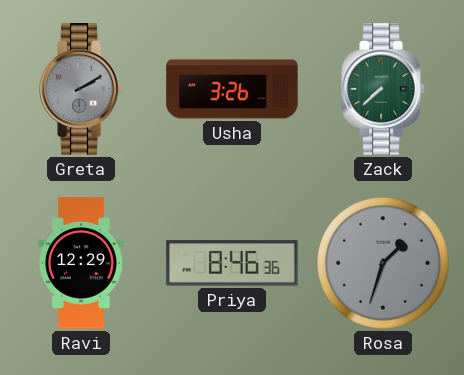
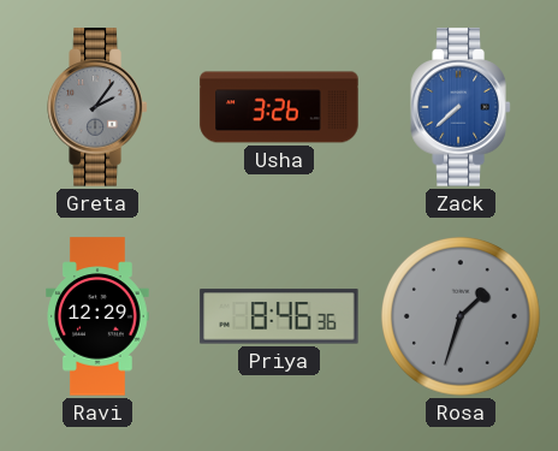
Greta: 2:10 -> 2:06 (97, 107)
Zack dial: green -> blue (461, 107)
